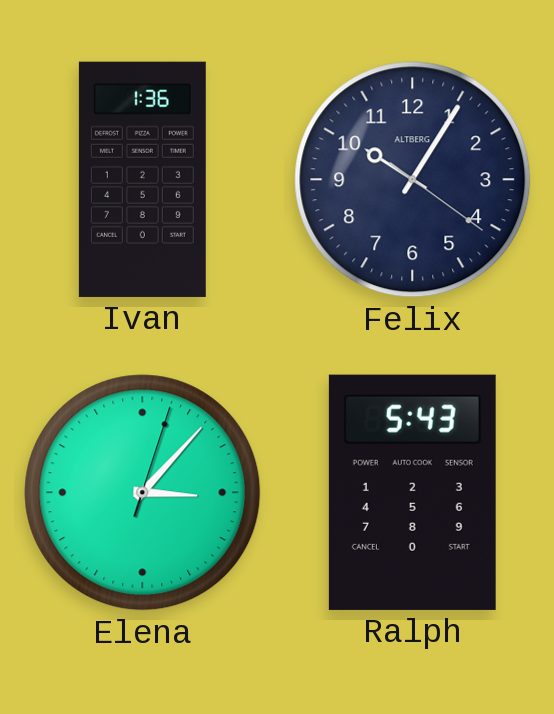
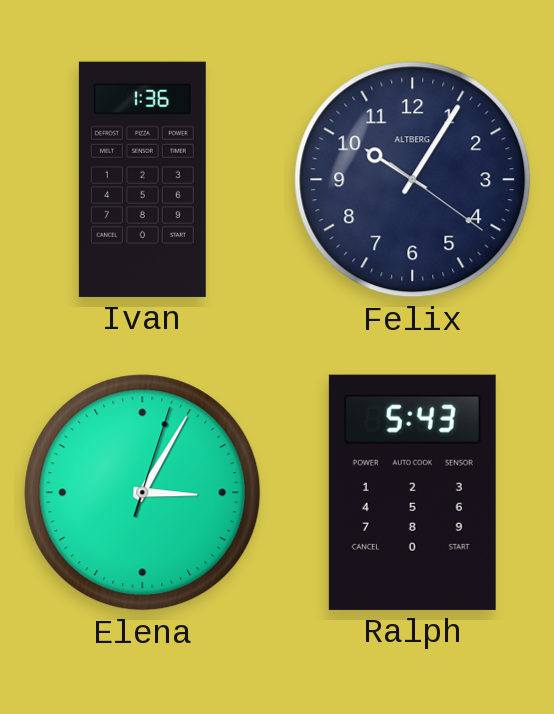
Elena: 3:07 -> 3:05 (143, 493)
